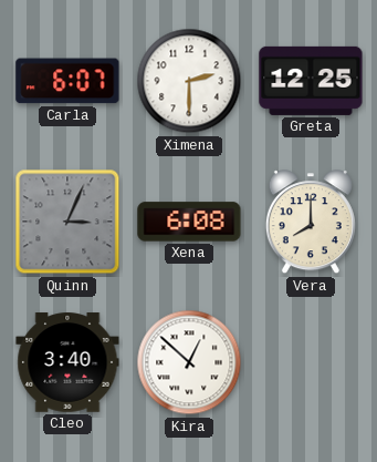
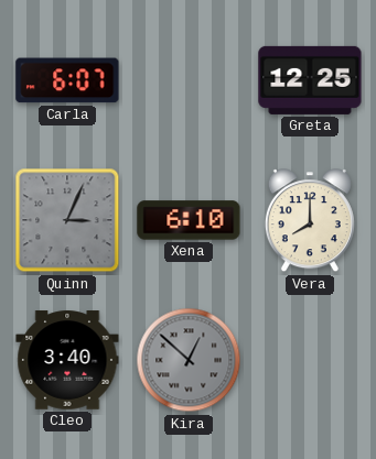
Ximena: 2:30 -> none (189, 81)
Xena: 6:08 -> 6:10 (189, 220)
Kira dial: white -> grey (189, 360)
